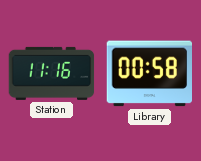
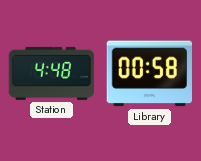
Station: 11:16 -> 4:48 (52, 73)
